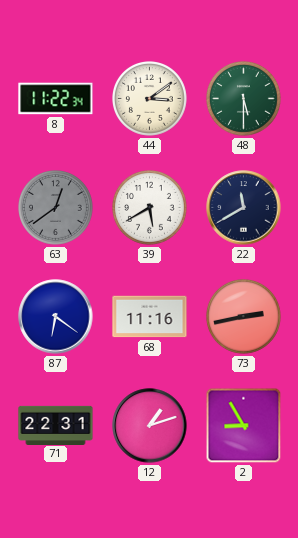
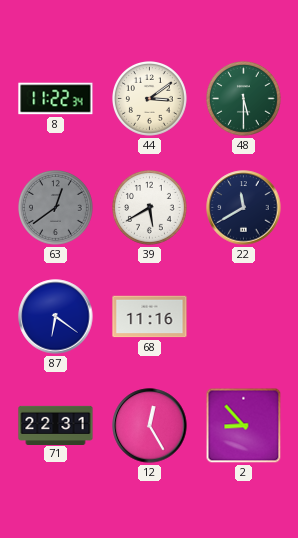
73: 2:43 -> none (244, 317)
12: 1:12 -> 12:25 (150, 426)
2: 8:55 -> 8:53 (244, 426)
